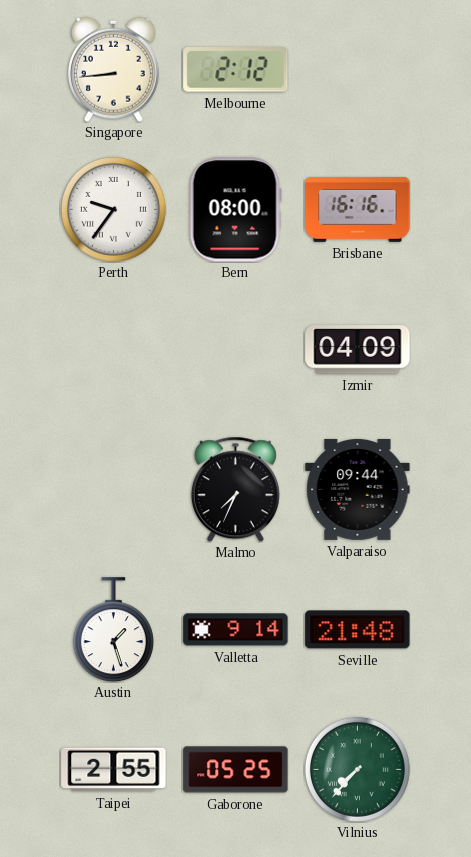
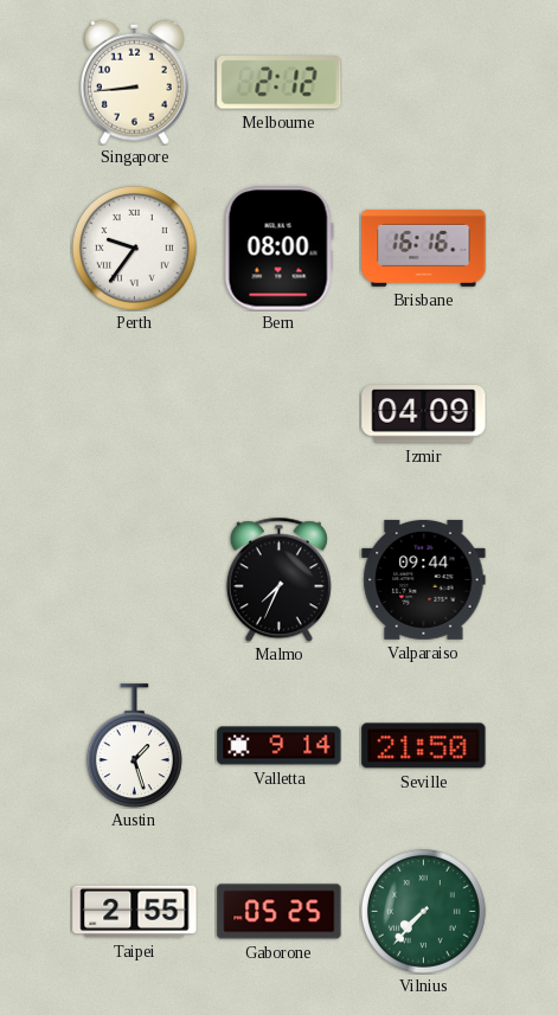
Seville: 21:48 -> 21:50 (424, 746)
